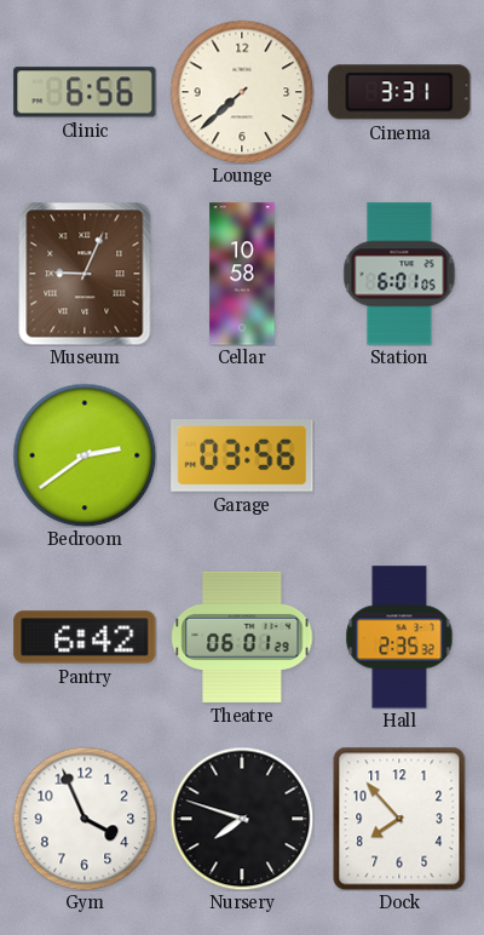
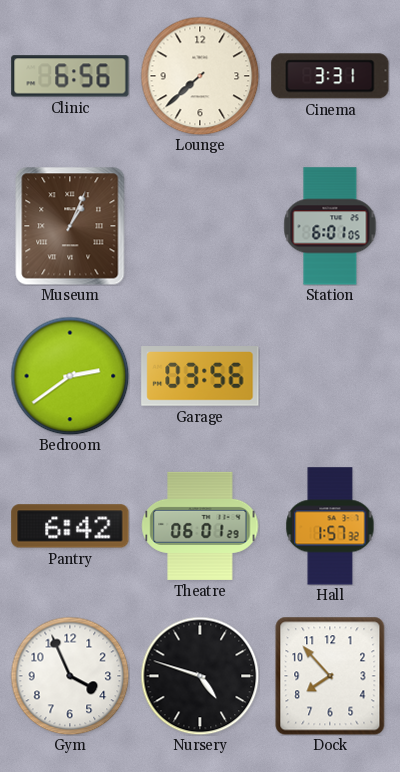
Museum: 9:04 -> 1:04 (70, 226)
Cellar: 10:58 -> none (242, 274)
Hall: 2:35 -> 1:57 (330, 526)
Nursery: 7:48 -> 4:48 (200, 676)
